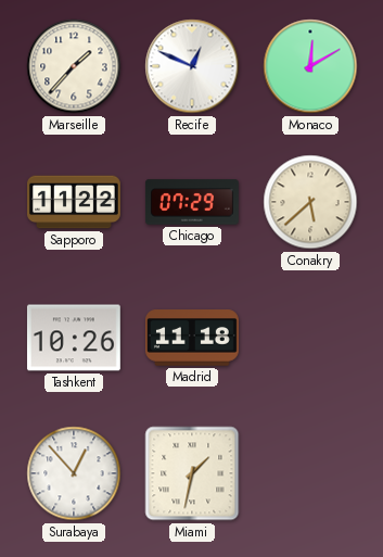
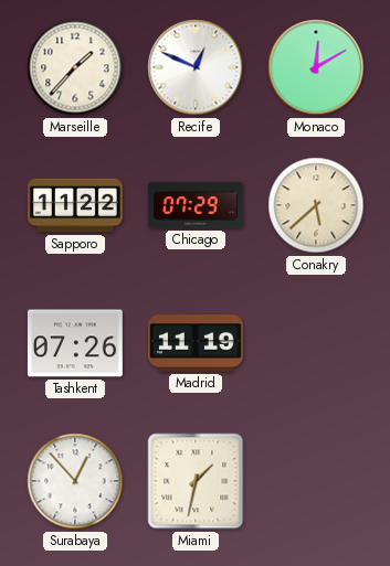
Tashkent: 10:26 -> 07:26 (75, 343)
Madrid: 11:18 -> 11:19 (196, 343)
